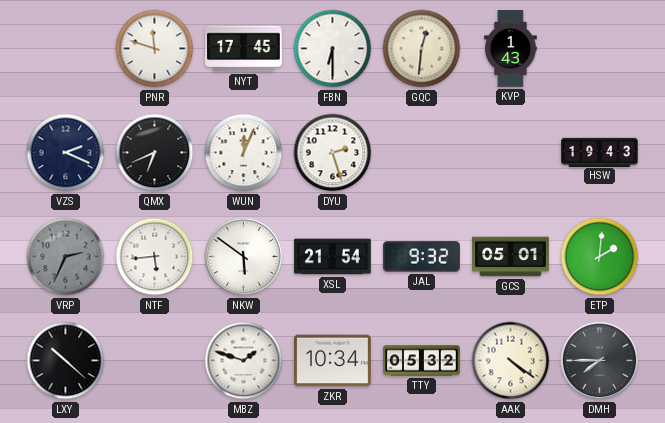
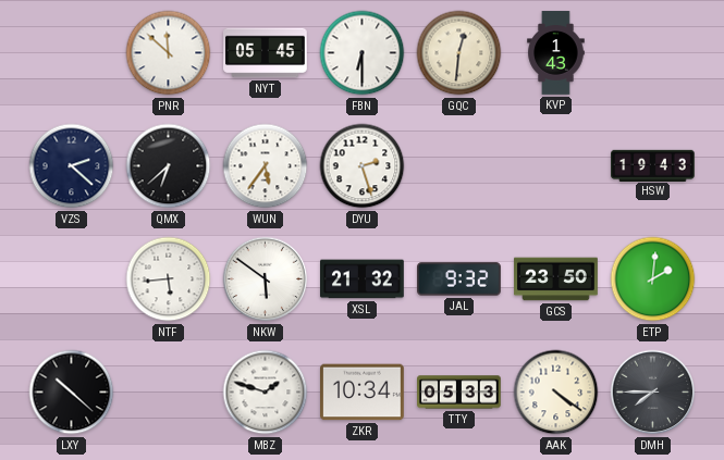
PNR: 11:48 -> 11:52 (169, 53)
NYT: 17:45 -> 05:45 (266, 53)
VZS: 2:19 -> 2:22 (72, 166)
QMX: 6:41 -> 6:38 (169, 166)
WUN: 12:04 -> 5:36 (266, 166)
VRP: 2:34 -> none (66, 257)
XSL: 21:54 -> 21:32 (363, 279)
GCS: 05:01 -> 23:50 (556, 279)
TTY: 05:32 -> 05:33 (459, 393)
